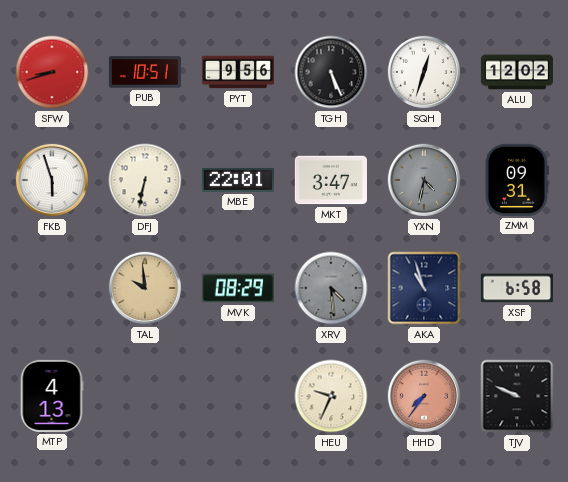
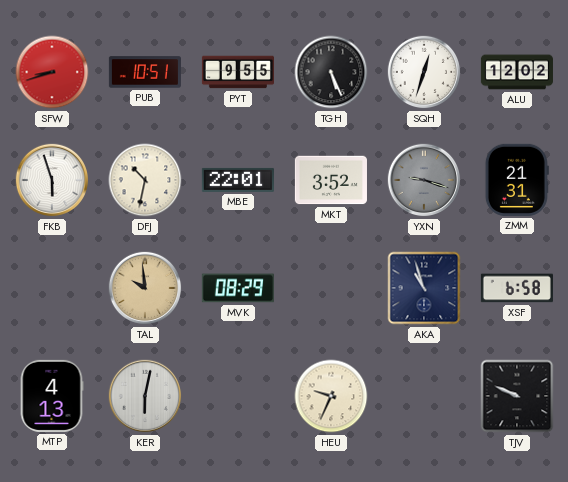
PYT: 9:56 -> 9:55 (237, 72)
DFJ: 6:32 -> 10:32 (145, 180)
MKT: 3:47 -> 3:52 (331, 180)
YXN: 4:32 -> 9:18 (424, 180)
ZMM: 09:31 -> 21:31 (517, 180)
XRV: 4:29 -> none (331, 288)
KER: none -> 6:02 (145, 396)
HHD: 7:36 -> none (424, 396)
